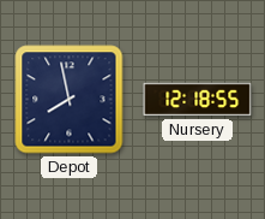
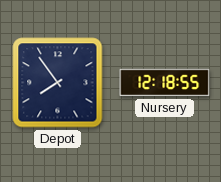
Depot: 7:58 -> 7:54 (58, 83)
